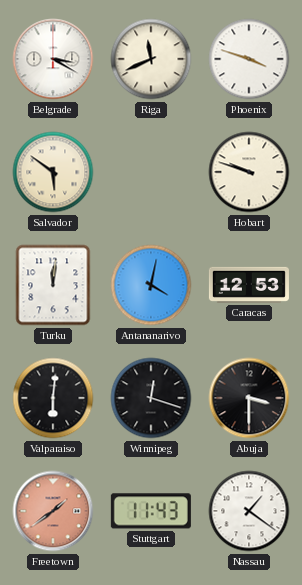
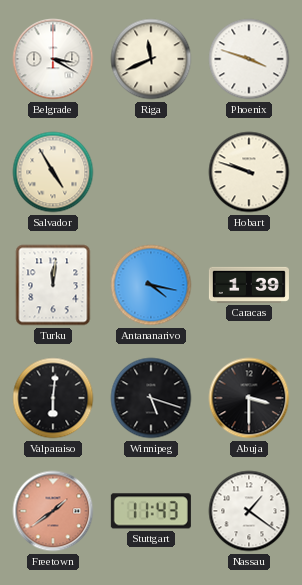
Salvador: 5:51 -> 4:55 (53, 172)
Antananarivo: 4:02 -> 4:17 (151, 285)
Caracas: 12:53 -> 1:39 (249, 285)
Winnipeg: 12:18 -> 5:18 (151, 398)
